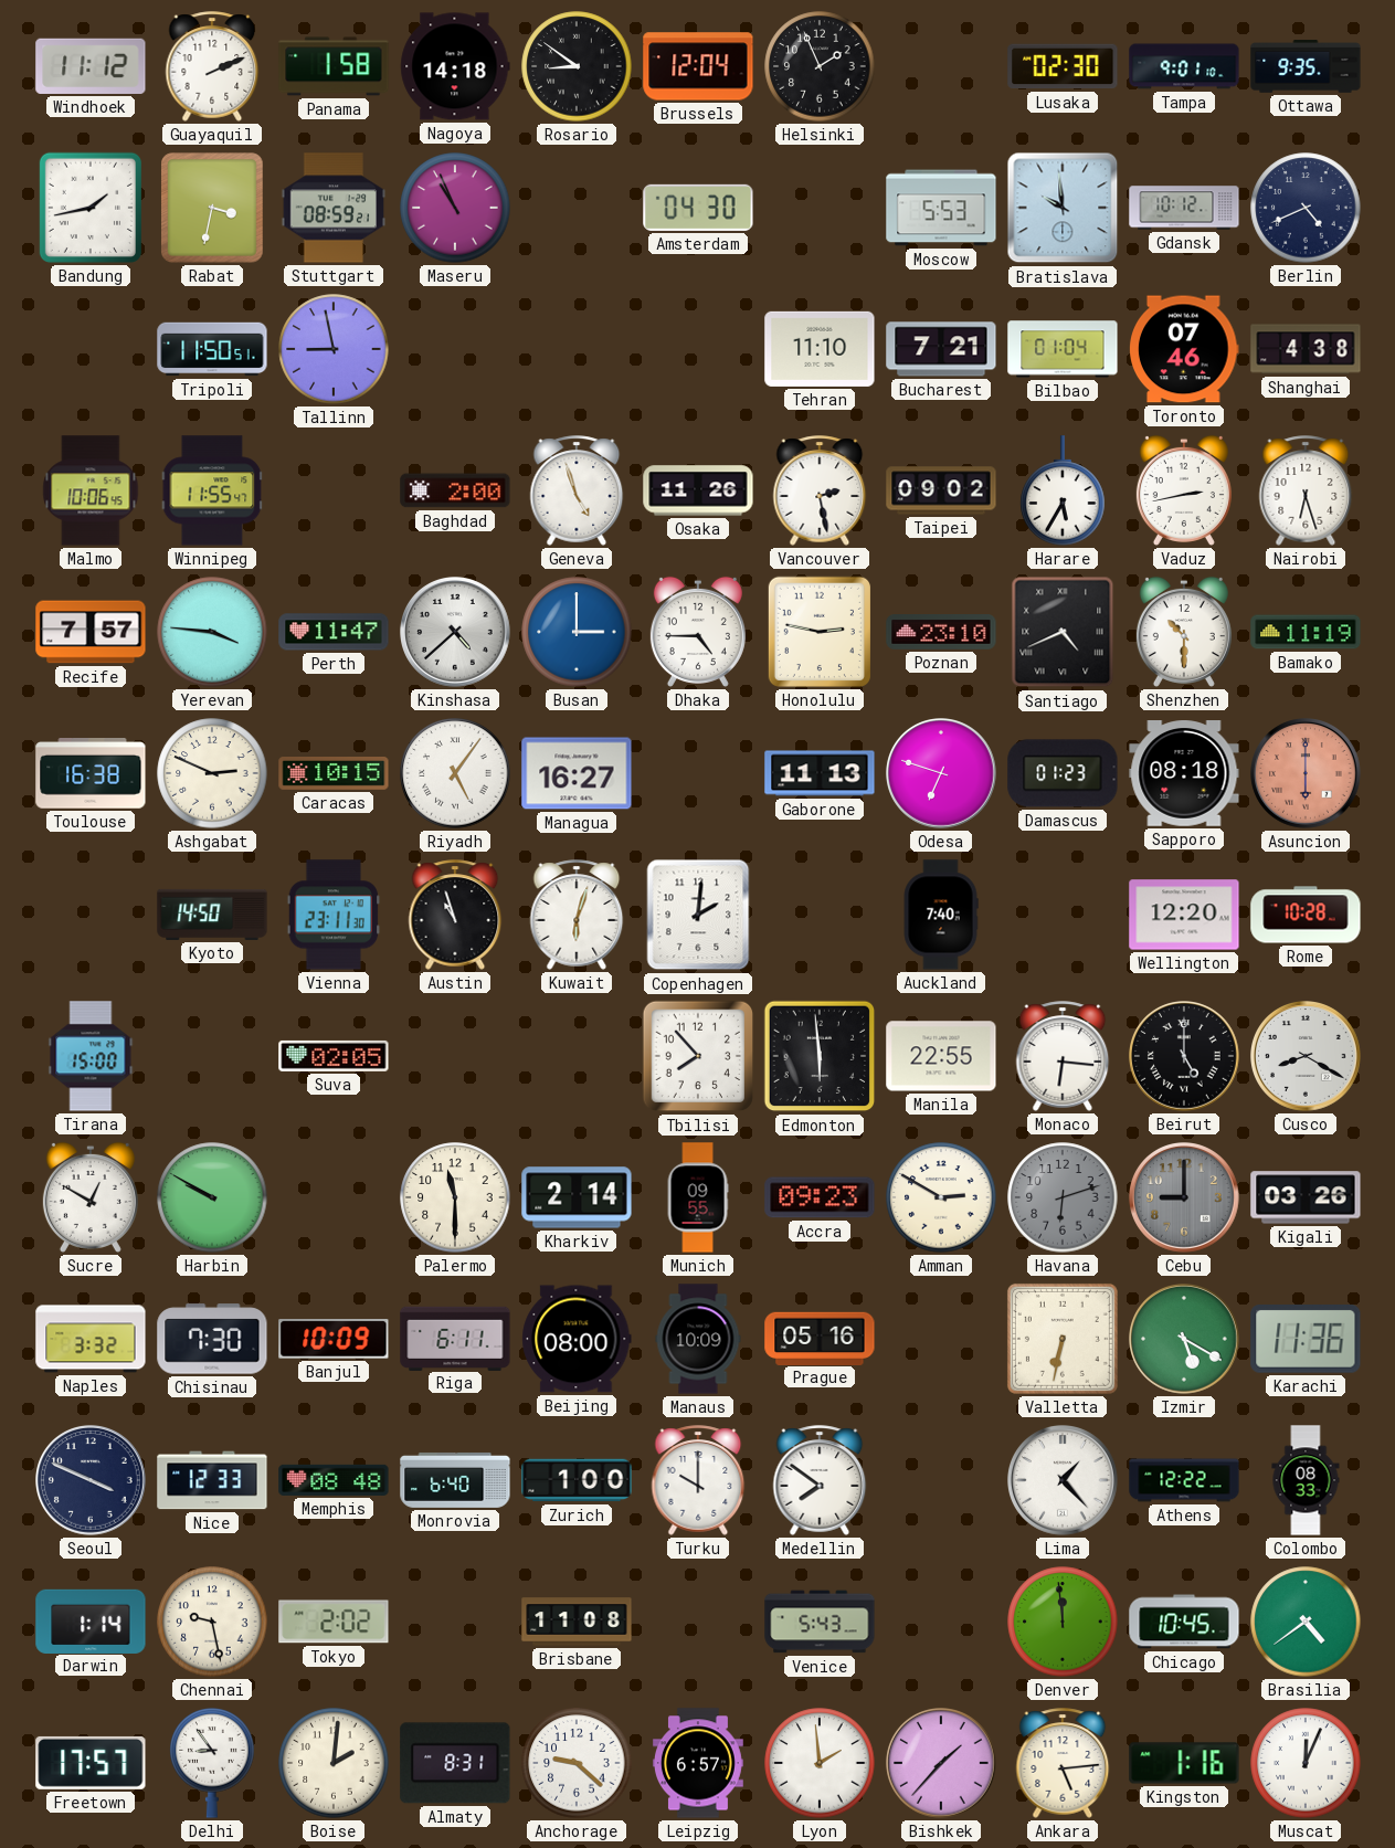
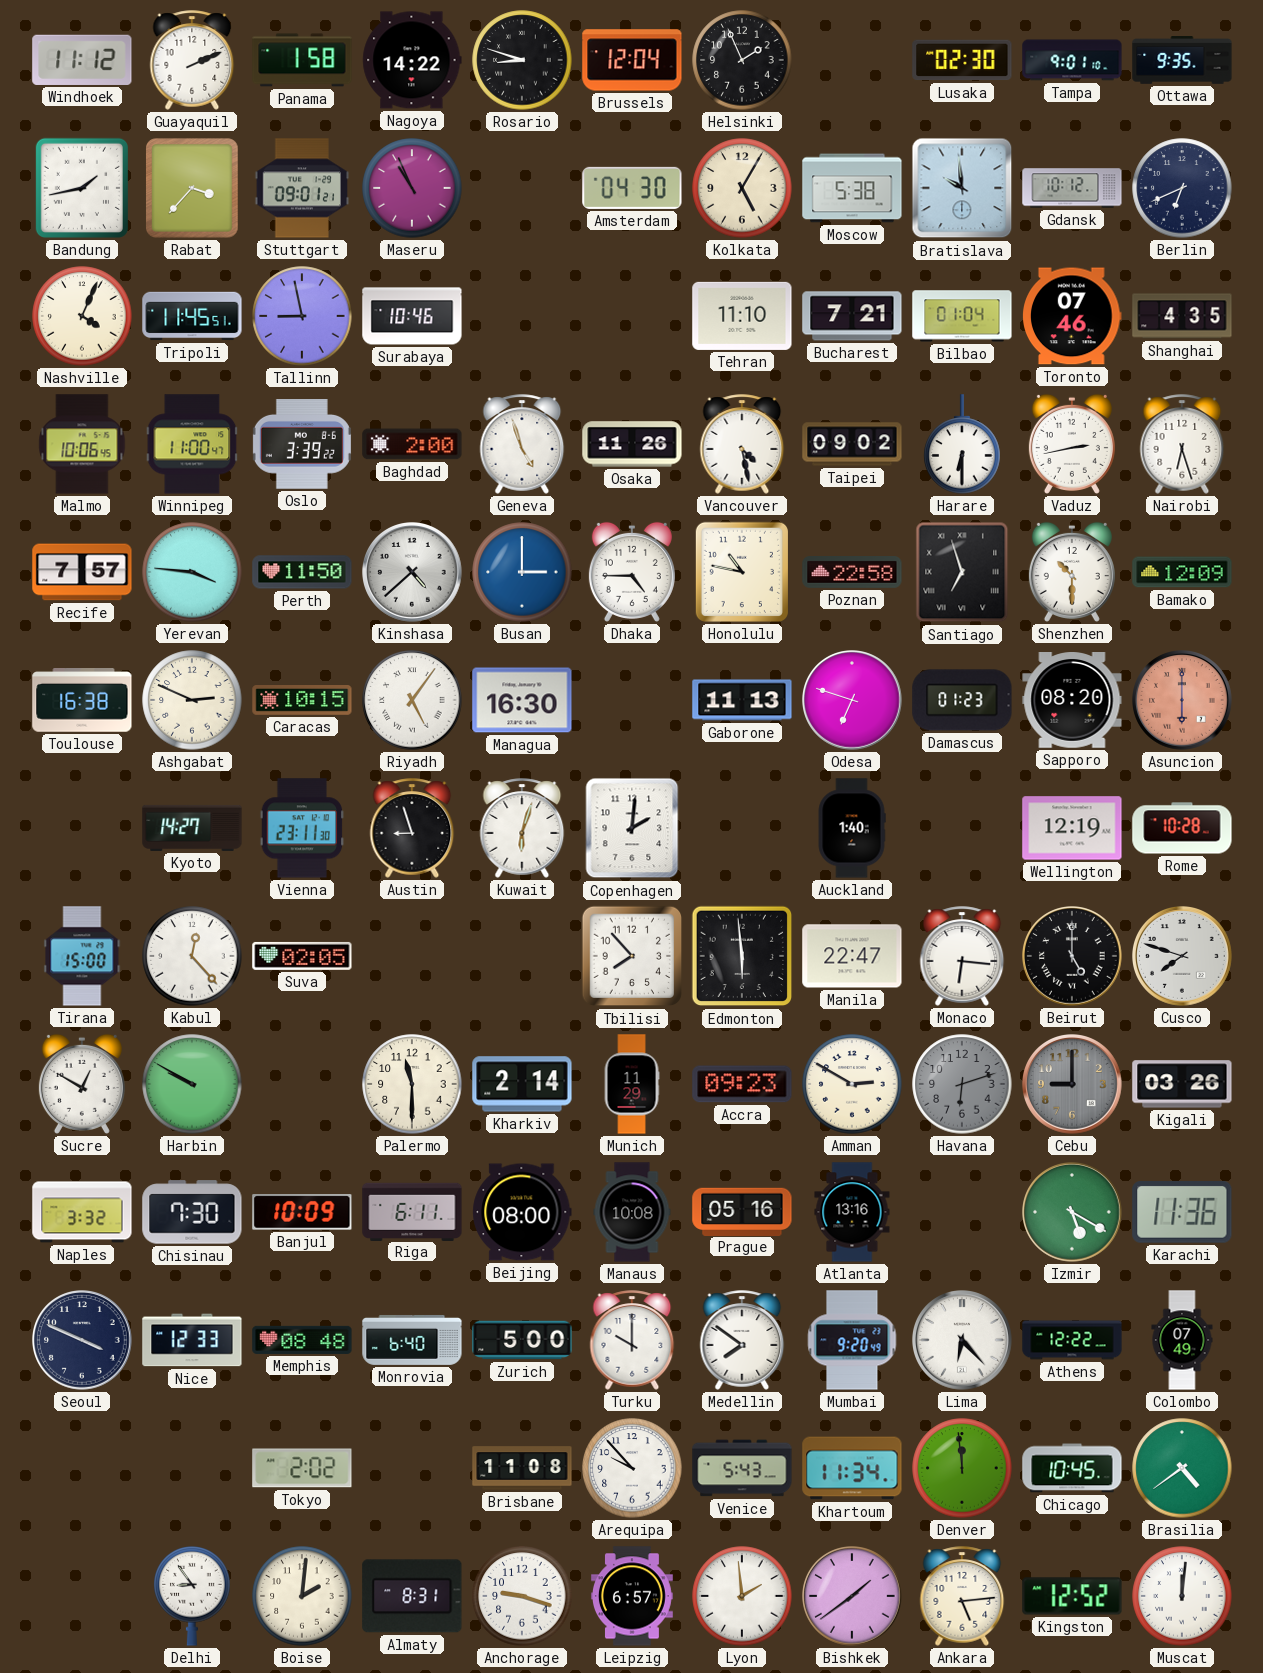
Nagoya: 14:18 -> 14:22 (412, 60)
Rosario: 8:51 -> 8:48 (522, 60)
Rabat: 3:32 -> 3:37 (193, 188)
Stuttgart: 08:59 -> 09:01 (302, 188)
Kolkata: none -> 5:05 (742, 188)
Moscow: 5:53 -> 5:38 (852, 188)
Berlin: 4:41 -> 6:41 (1182, 188)
Nashville: none -> 4:04 (82, 316)
Tripoli: 11:50 -> 11:45 (192, 316)
Surabaya: none -> 10:46 (412, 316)
Shanghai: 4:38 -> 4:35 (1182, 316)
Winnipeg: 11:55 -> 11:00 (192, 444)
Oslo: none -> 3:39 (302, 445)
Vancouver: 2:28 -> 4:28 (742, 444)
Harare: 5:35 -> 6:30 (962, 444)
Perth: 11:47 -> 11:50 (302, 572)
Honolulu: 2:47 -> 10:47 (742, 572)
Poznan: 23:10 -> 22:58 (852, 573)
Santiago: 4:41 -> 6:57 (962, 572)
Bamako: 11:19 -> 12:09 (1182, 572)
Managua: 16:27 -> 16:30 (522, 700)
Sapporo: 08:18 -> 08:20 (1072, 700)
Kyoto: 14:50 -> 14:27 (192, 828)
Austin: 10:57 -> 8:57 (412, 828)
Auckland: 7:40 -> 1:40 (852, 828)
Wellington: 12:20 -> 12:19 (1072, 828)
Kabul: none -> 12:23 (192, 956)
Manila: 22:55 -> 22:47 (852, 956)
Cusco: 8:20 -> 7:48 (1182, 957)
Munich: 09:55 -> 11:29 (632, 1084)
Manaus: 10:09 -> 10:08 (632, 1212)
Atlanta: none -> 13:16 (852, 1212)
Valletta: 6:32 -> none (1063, 1339)
Zurich: 1:00 -> 5:00 (522, 1340)
Mumbai: none -> 9:20 (852, 1340)
Lima: 1:23 -> 6:23 (962, 1341)
Colombo: 08:33 -> 07:49 (1182, 1340)
Darwin: 1:14 -> none (91, 1620)
Chennai: 9:28 -> none (212, 1622)
Arequipa: none -> 9:53 (632, 1468)
Khartoum: none -> 11:34 (852, 1468)
Freetown: 17:57 -> none (91, 1763)
Anchorage: 9:22 -> 9:18 (522, 1596)
Bishkek: 1:37 -> 1:39 (852, 1597)
Kingston: 1:16 -> 12:52 (1072, 1596)
Muscat: 12:04 -> 12:01 (1182, 1596)
